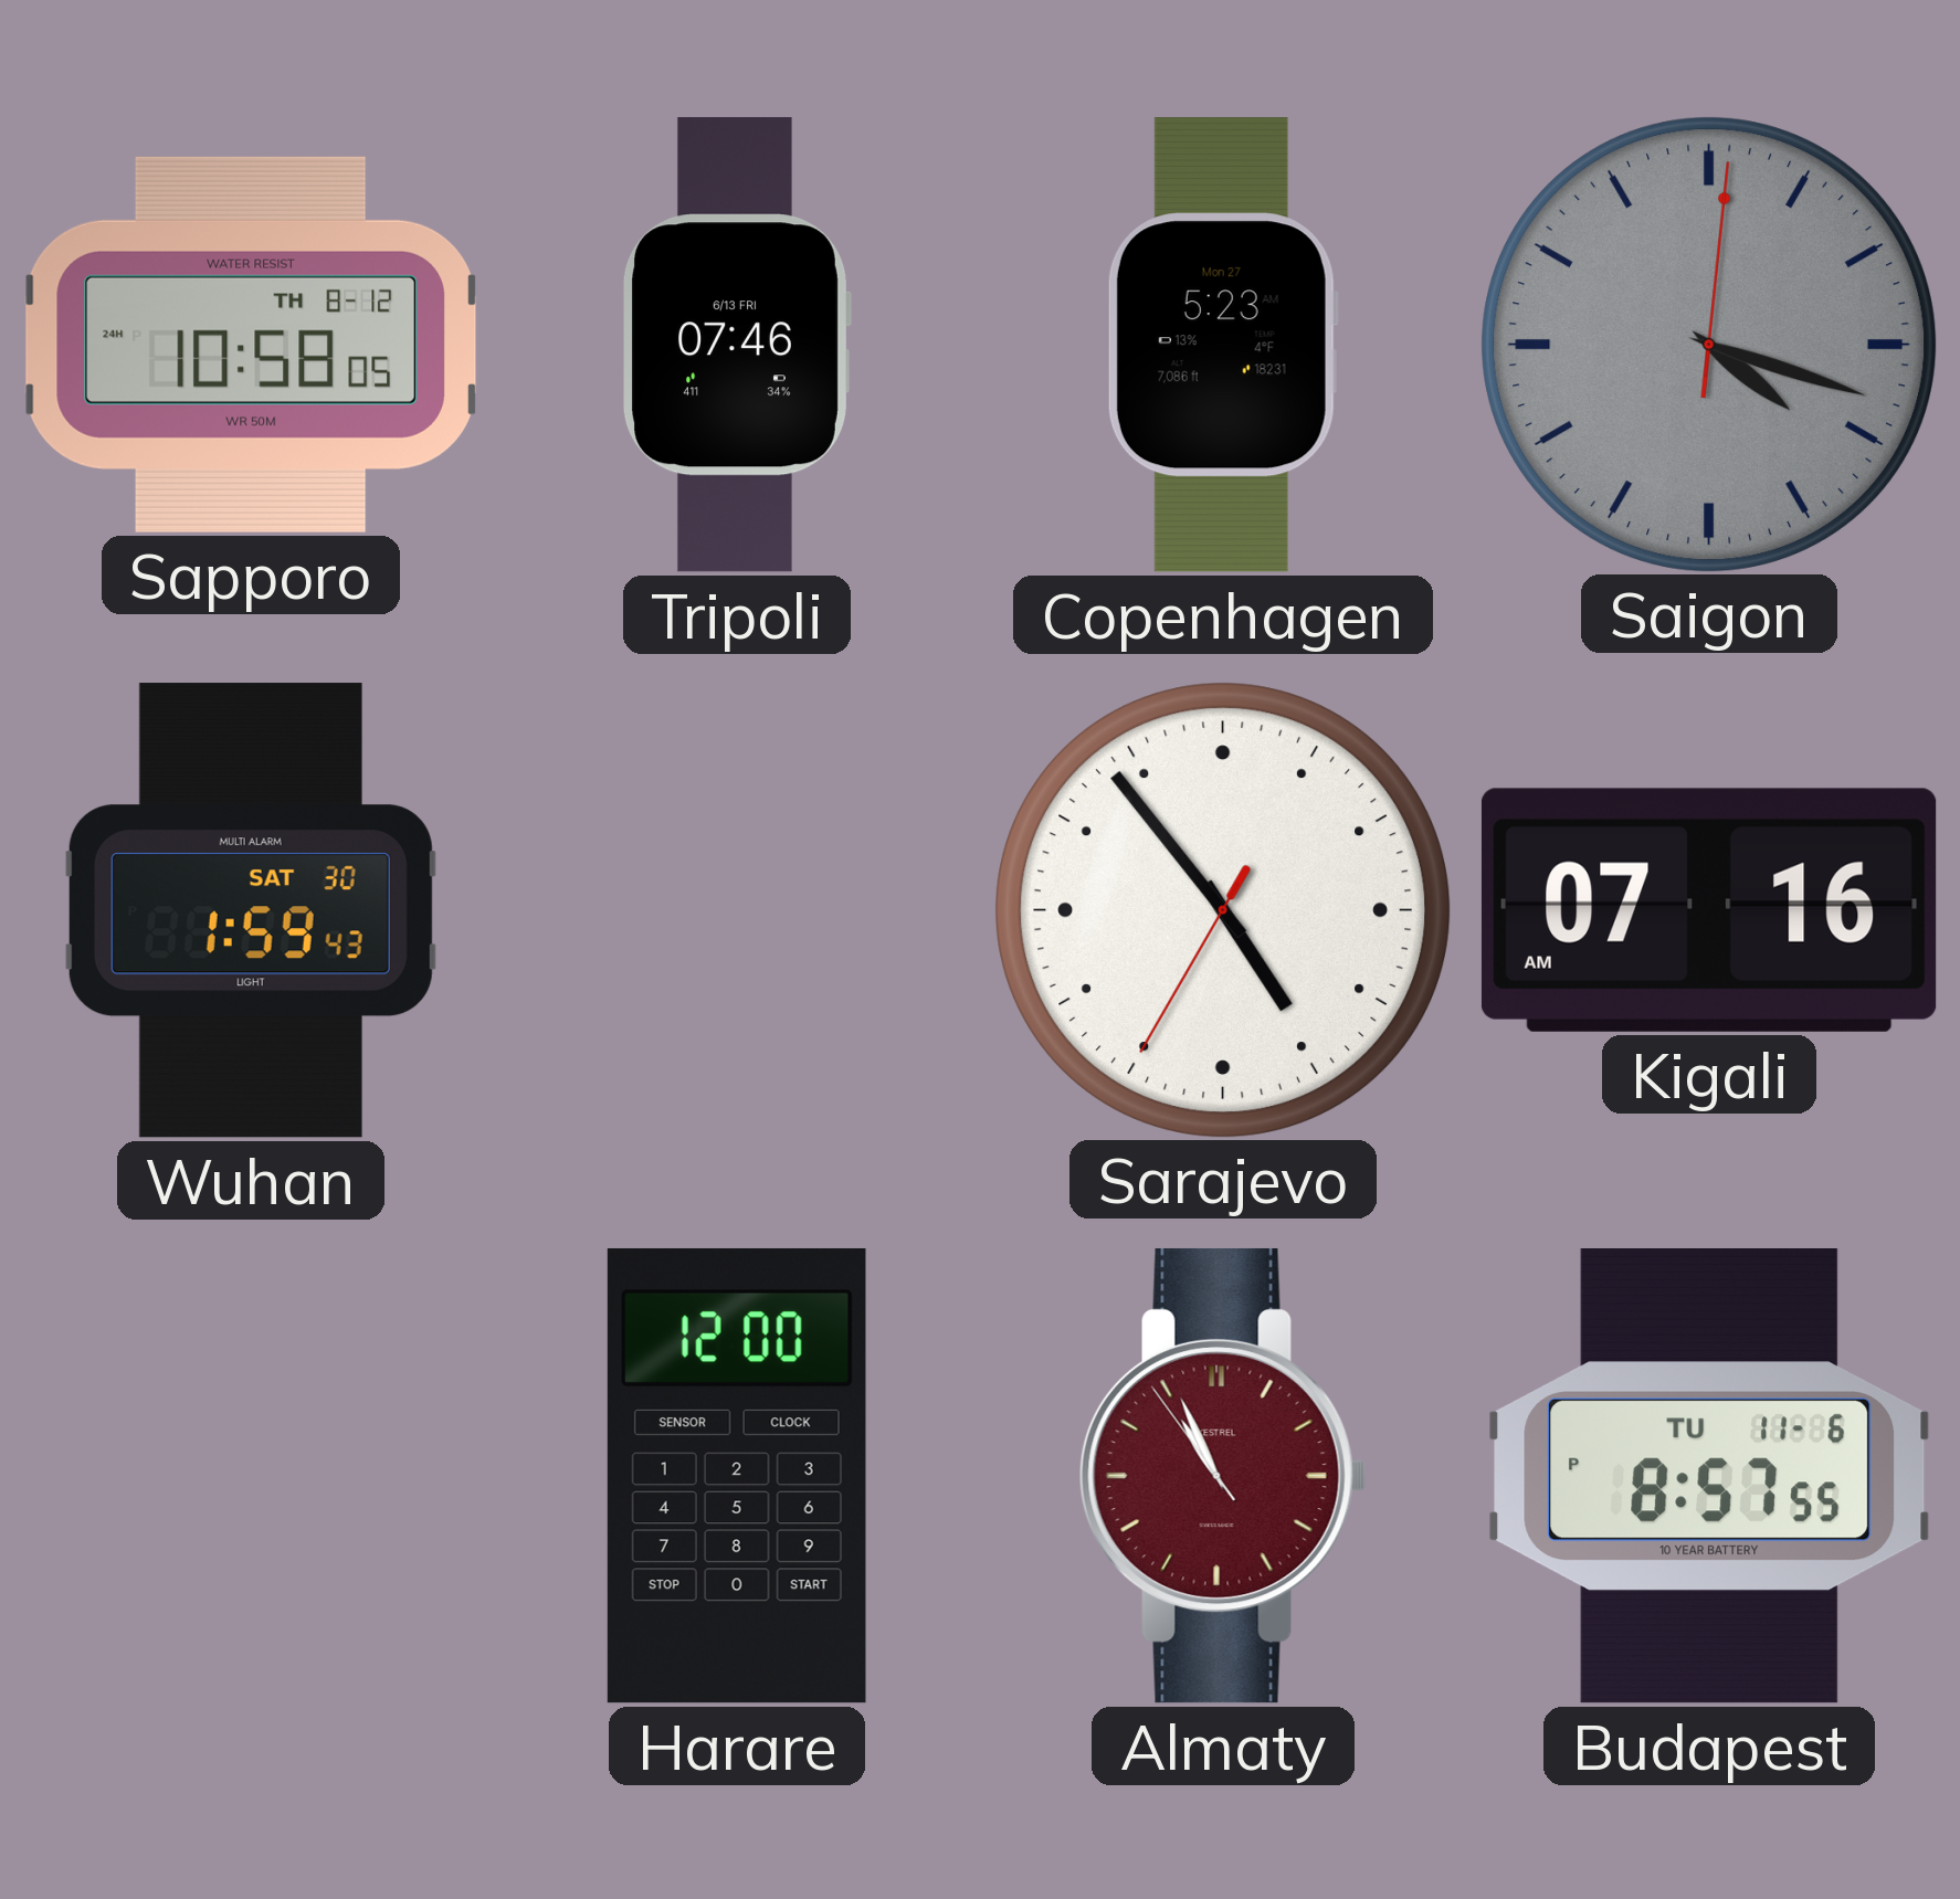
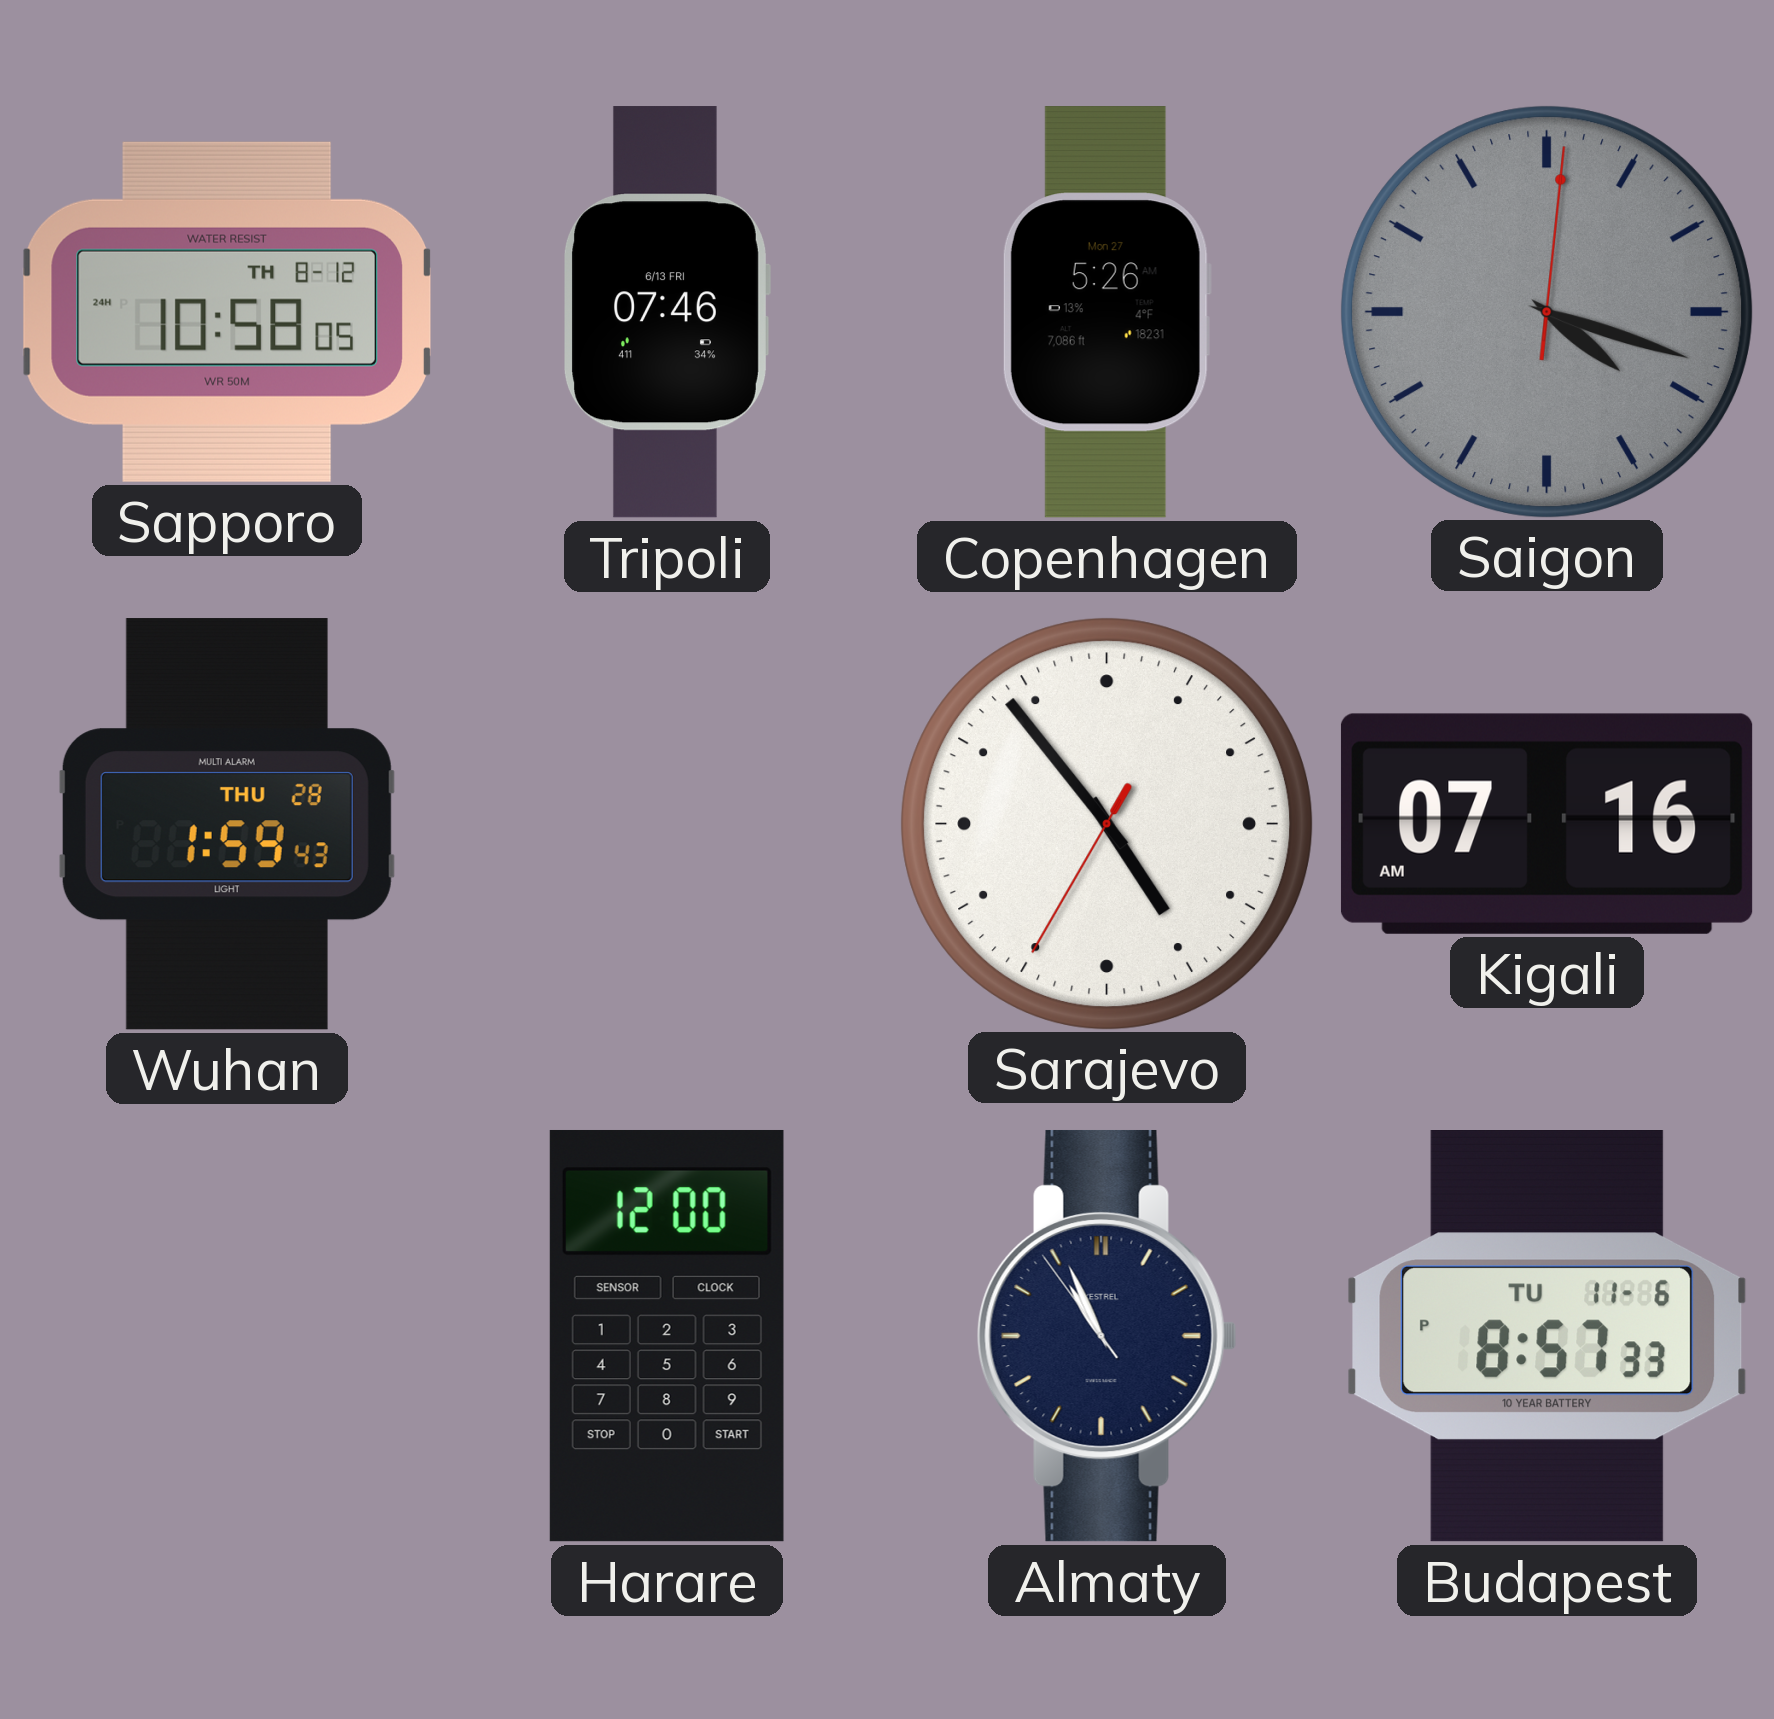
Copenhagen: 5:23 -> 5:26 (1107, 312)
Wuhan date: SAT 30 -> THU 28 (227, 824)
Almaty dial: burgundy -> navy (1107, 1336)
Budapest: 8:57:55 PM -> 8:57:33 PM (1547, 1337)
